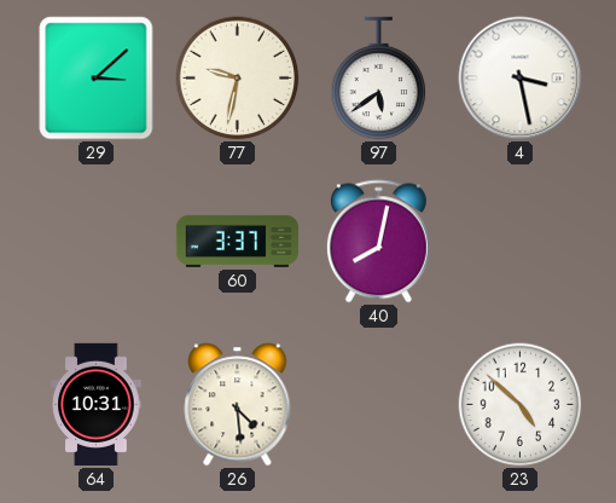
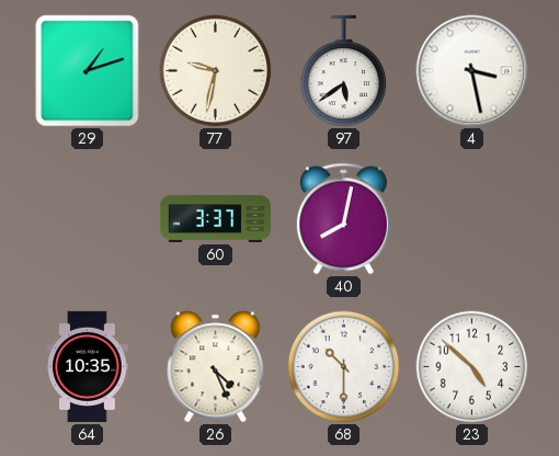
29: 3:08 -> 1:12 (88, 71)
64: 10:31 -> 10:35 (88, 366)
26: 4:29 -> 4:26 (216, 367)
68: none -> 10:30 (344, 367)
